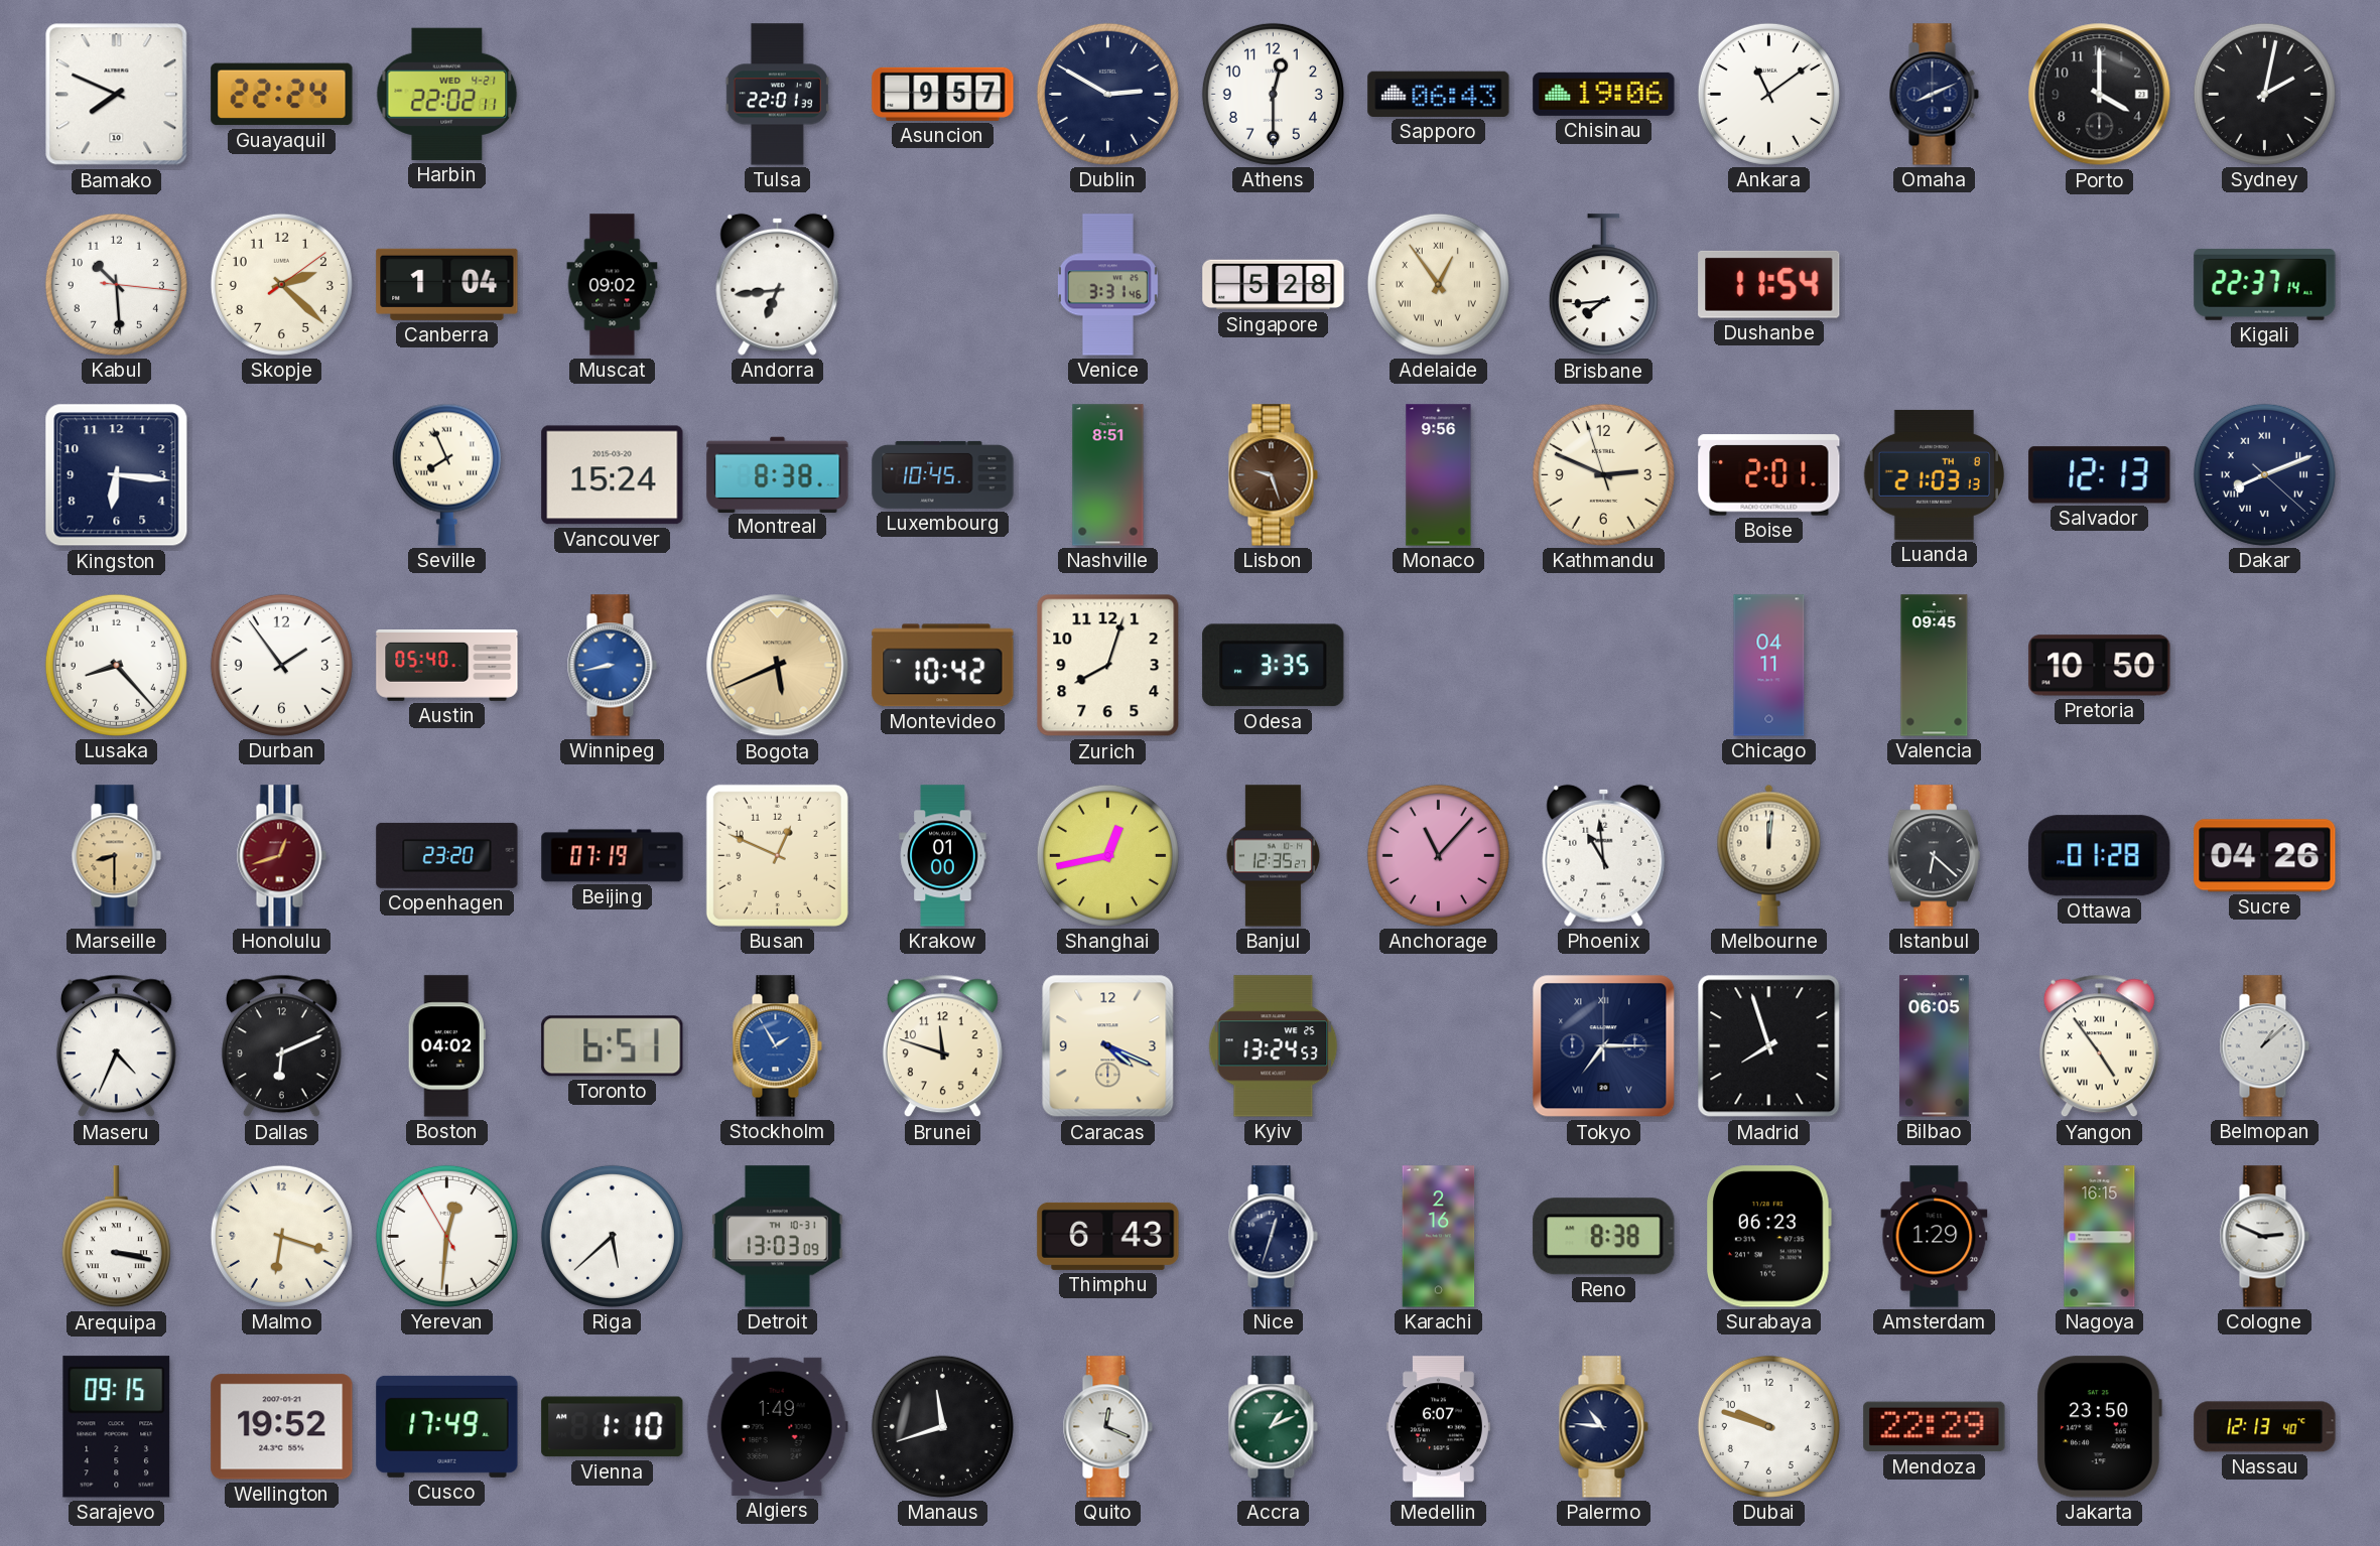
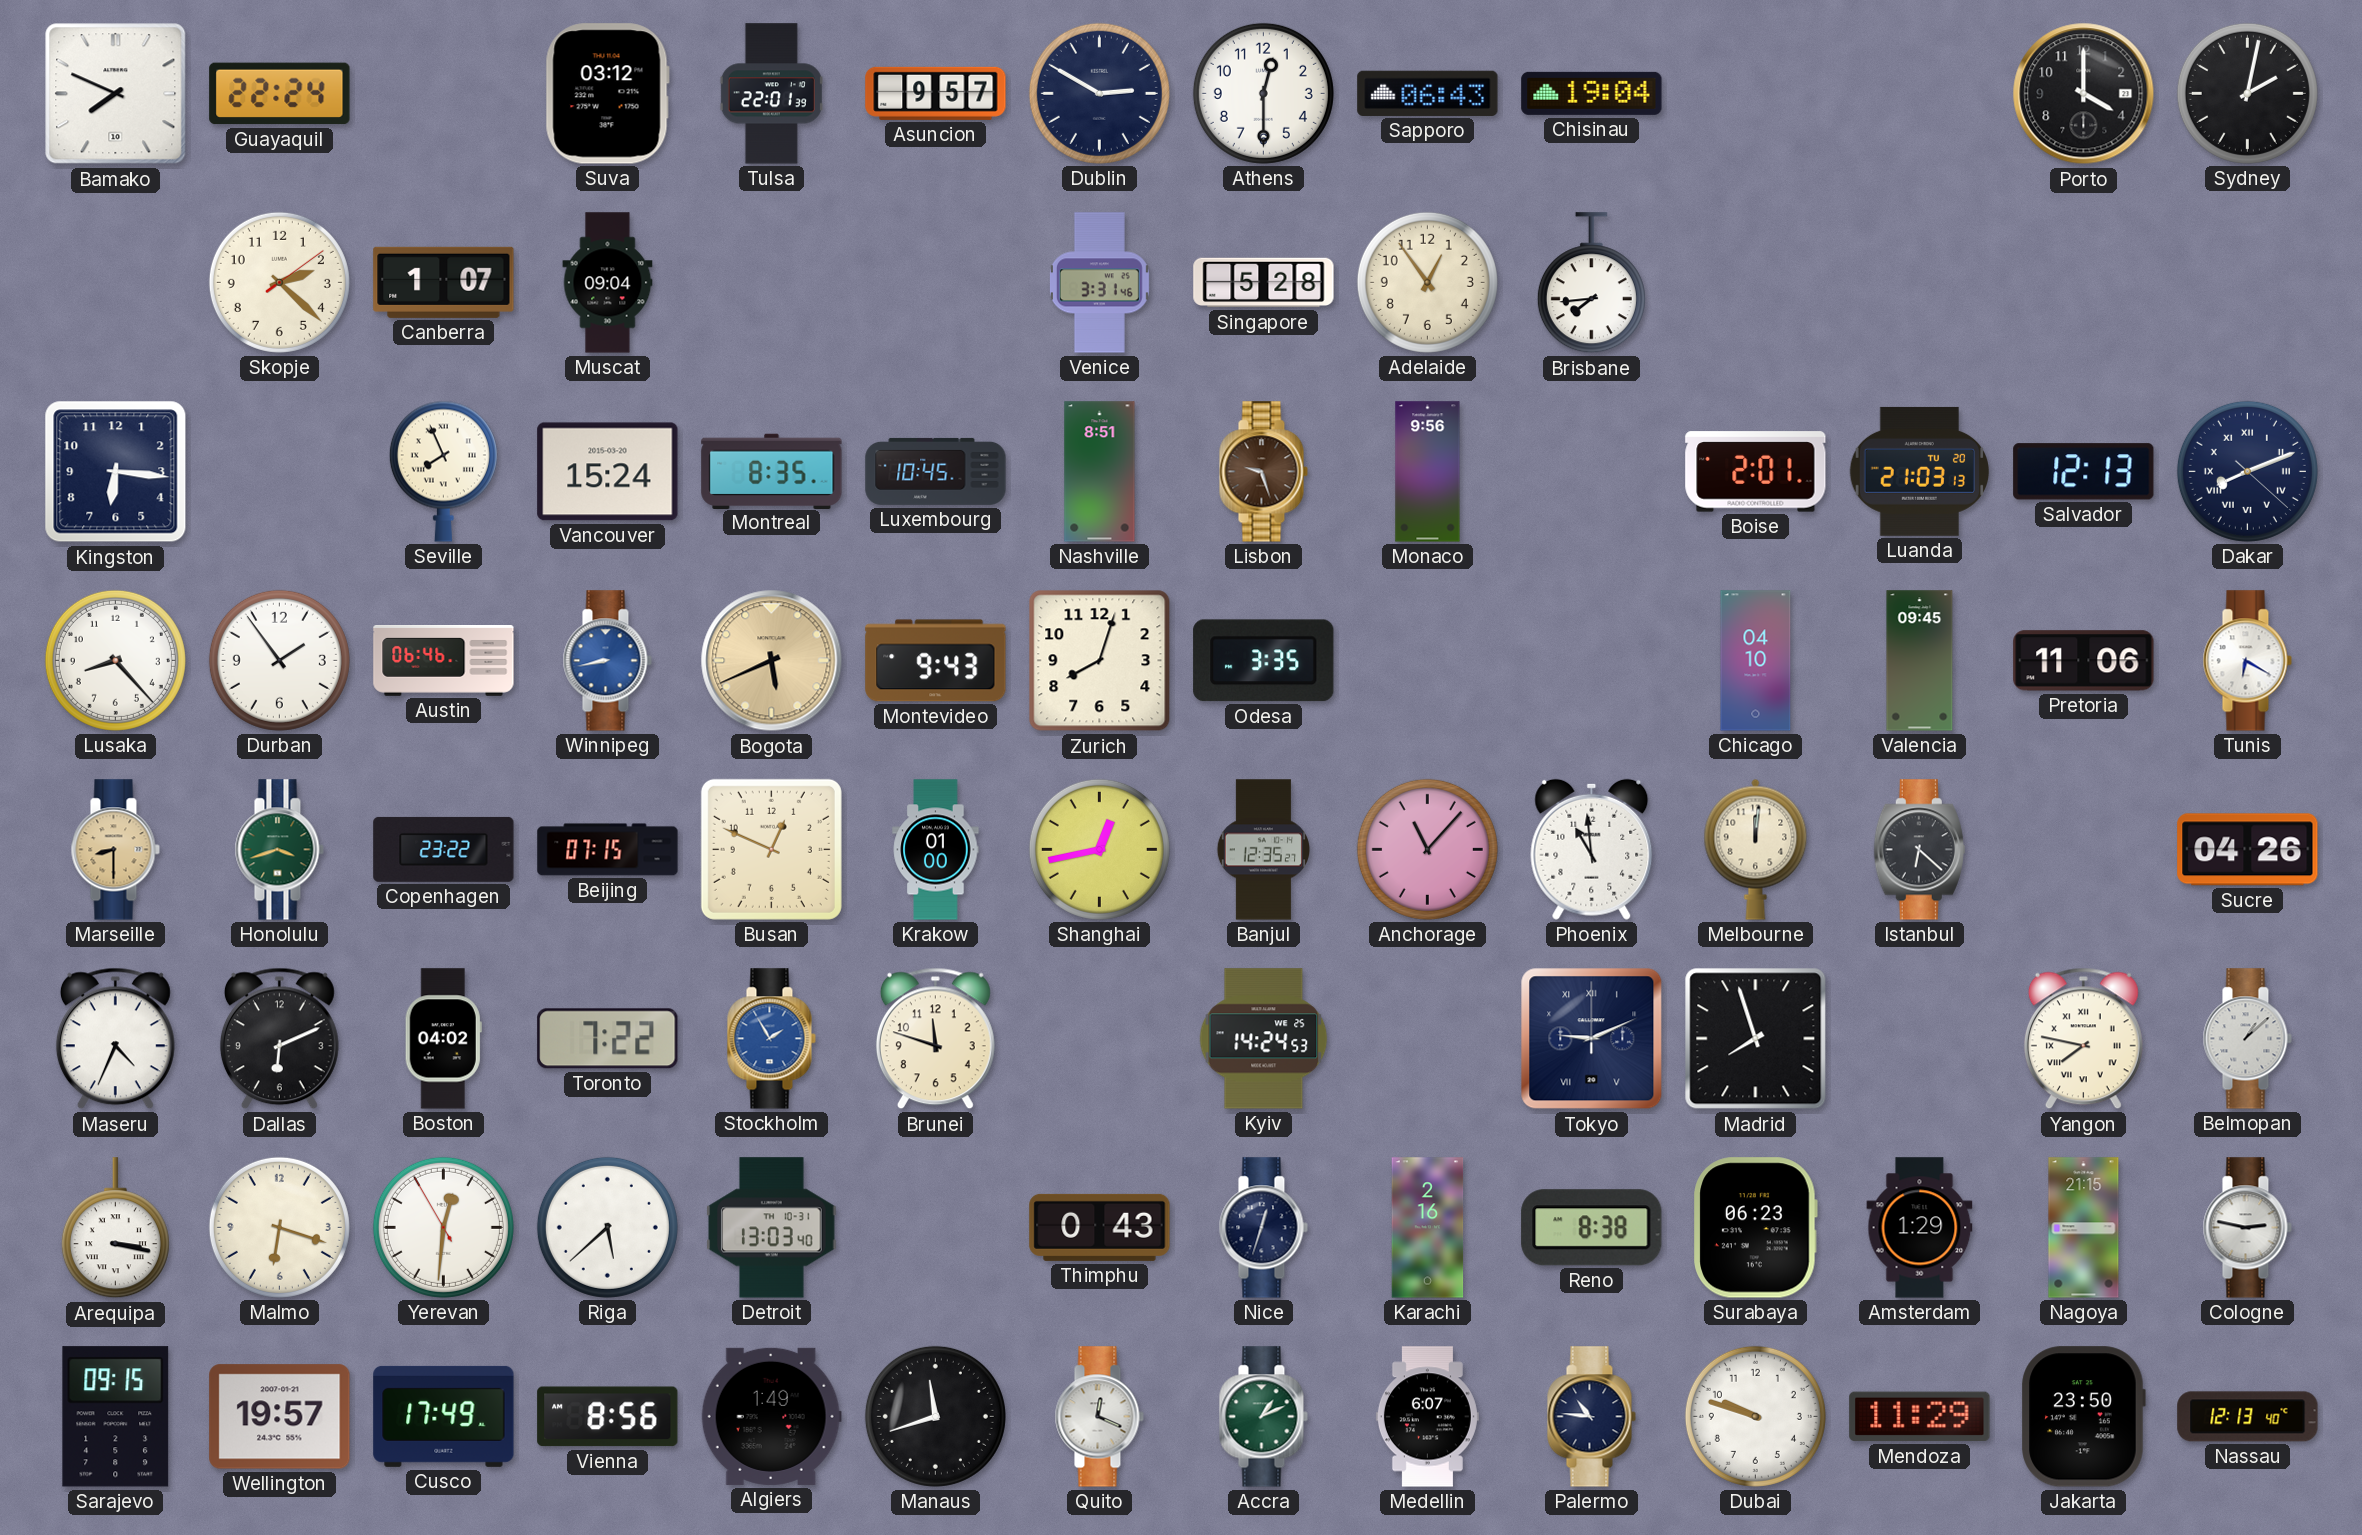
Harbin: 22:02 -> none (447, 94)
Suva: none -> 03:12 (607, 94)
Chisinau: 19:06 -> 19:04 (1592, 93)
Ankara: 11:09 -> none (1768, 94)
Omaha: 8:11 -> none (1934, 95)
Kabul: 10:29 -> none (116, 284)
Canberra: 1:04 -> 1:07 (444, 282)
Muscat: 09:02 -> 09:04 (608, 283)
Andorra: 6:44 -> none (778, 284)
Adelaide numerals: Roman -> Arabic (1427, 282)
Dushanbe: 11:54 -> none (1769, 284)
Kigali: 22:37 -> none (2265, 285)
Montreal: 8:38 -> 8:35 (772, 471)
Kathmandu: 2:48 -> none (1603, 474)
Luanda date: TH 8 -> TU 20 (1920, 471)
Austin: 05:40 -> 06:46 (444, 661)
Montevideo: 10:42 -> 9:43 (936, 661)
Chicago: 04:11 -> 04:10 (1756, 661)
Pretoria: 10:50 -> 11:06 (2084, 661)
Tunis: none -> 6:20 (2247, 661)
Honolulu: 12:42 -> 3:42 (279, 850)
Honolulu dial: burgundy -> green (279, 850)
Copenhagen: 23:20 -> 23:22 (444, 849)
Beijing: 07:19 -> 07:15 (608, 850)
Ottawa: 01:28 -> none (2100, 856)
Toronto: 6:51 -> 7:22 (608, 1039)
Caracas: 4:19 -> none (1108, 1046)
Kyiv: 13:24 -> 14:24 (1264, 1039)
Tokyo: 7:15 -> 9:11 (1592, 1039)
Bilbao: 06:05 -> none (1935, 1046)
Yangon: 4:54 -> 7:47 (2083, 1039)
Detroit: 13:03:09 -> 13:03:40 (772, 1228)
Thimphu: 6:43 -> 0:43 (1100, 1227)
Nagoya: 16:15 -> 21:15 (2084, 1228)
Cologne: 2:49 -> 2:47 (2247, 1228)
Wellington: 19:52 -> 19:57 (280, 1417)
Vienna: 1:10 -> 8:56 (608, 1417)
Mendoza: 22:29 -> 11:29 (1920, 1417)
